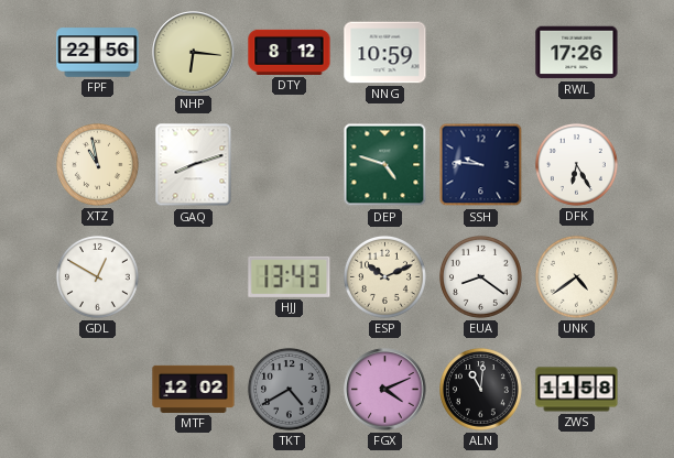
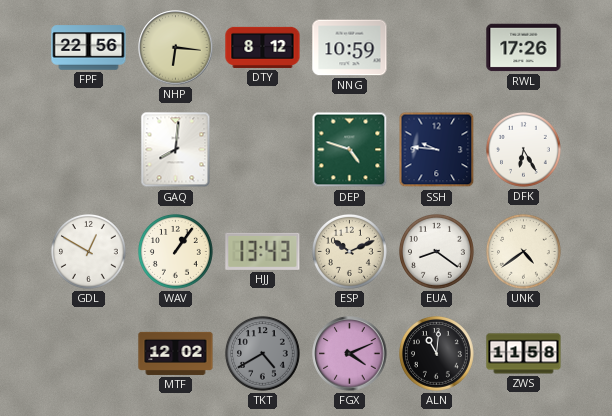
XTZ: 10:58 -> none (98, 165)
GAQ: 8:12 -> 8:01 (176, 150)
WAV: none -> 1:06 (176, 252)
